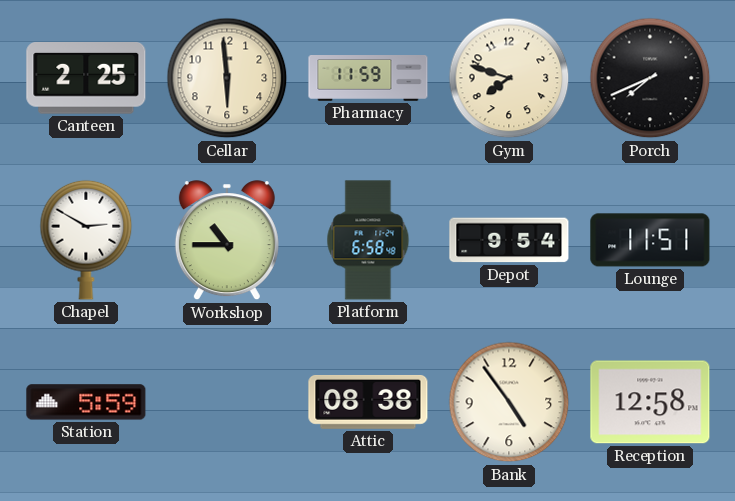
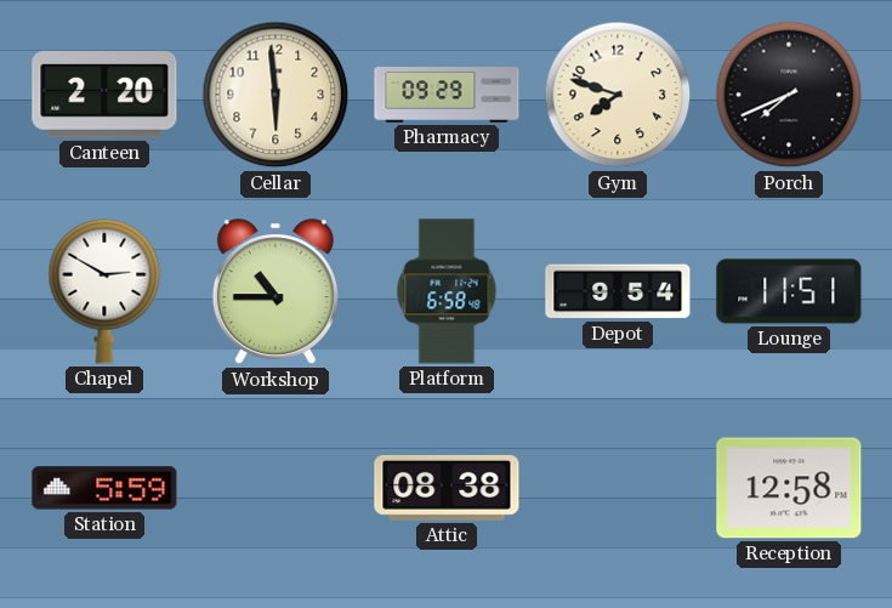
Canteen: 2:25 -> 2:20 (104, 96)
Pharmacy: 11:59 -> 09:29 (447, 96)
Bank: 4:54 -> none (509, 402)
